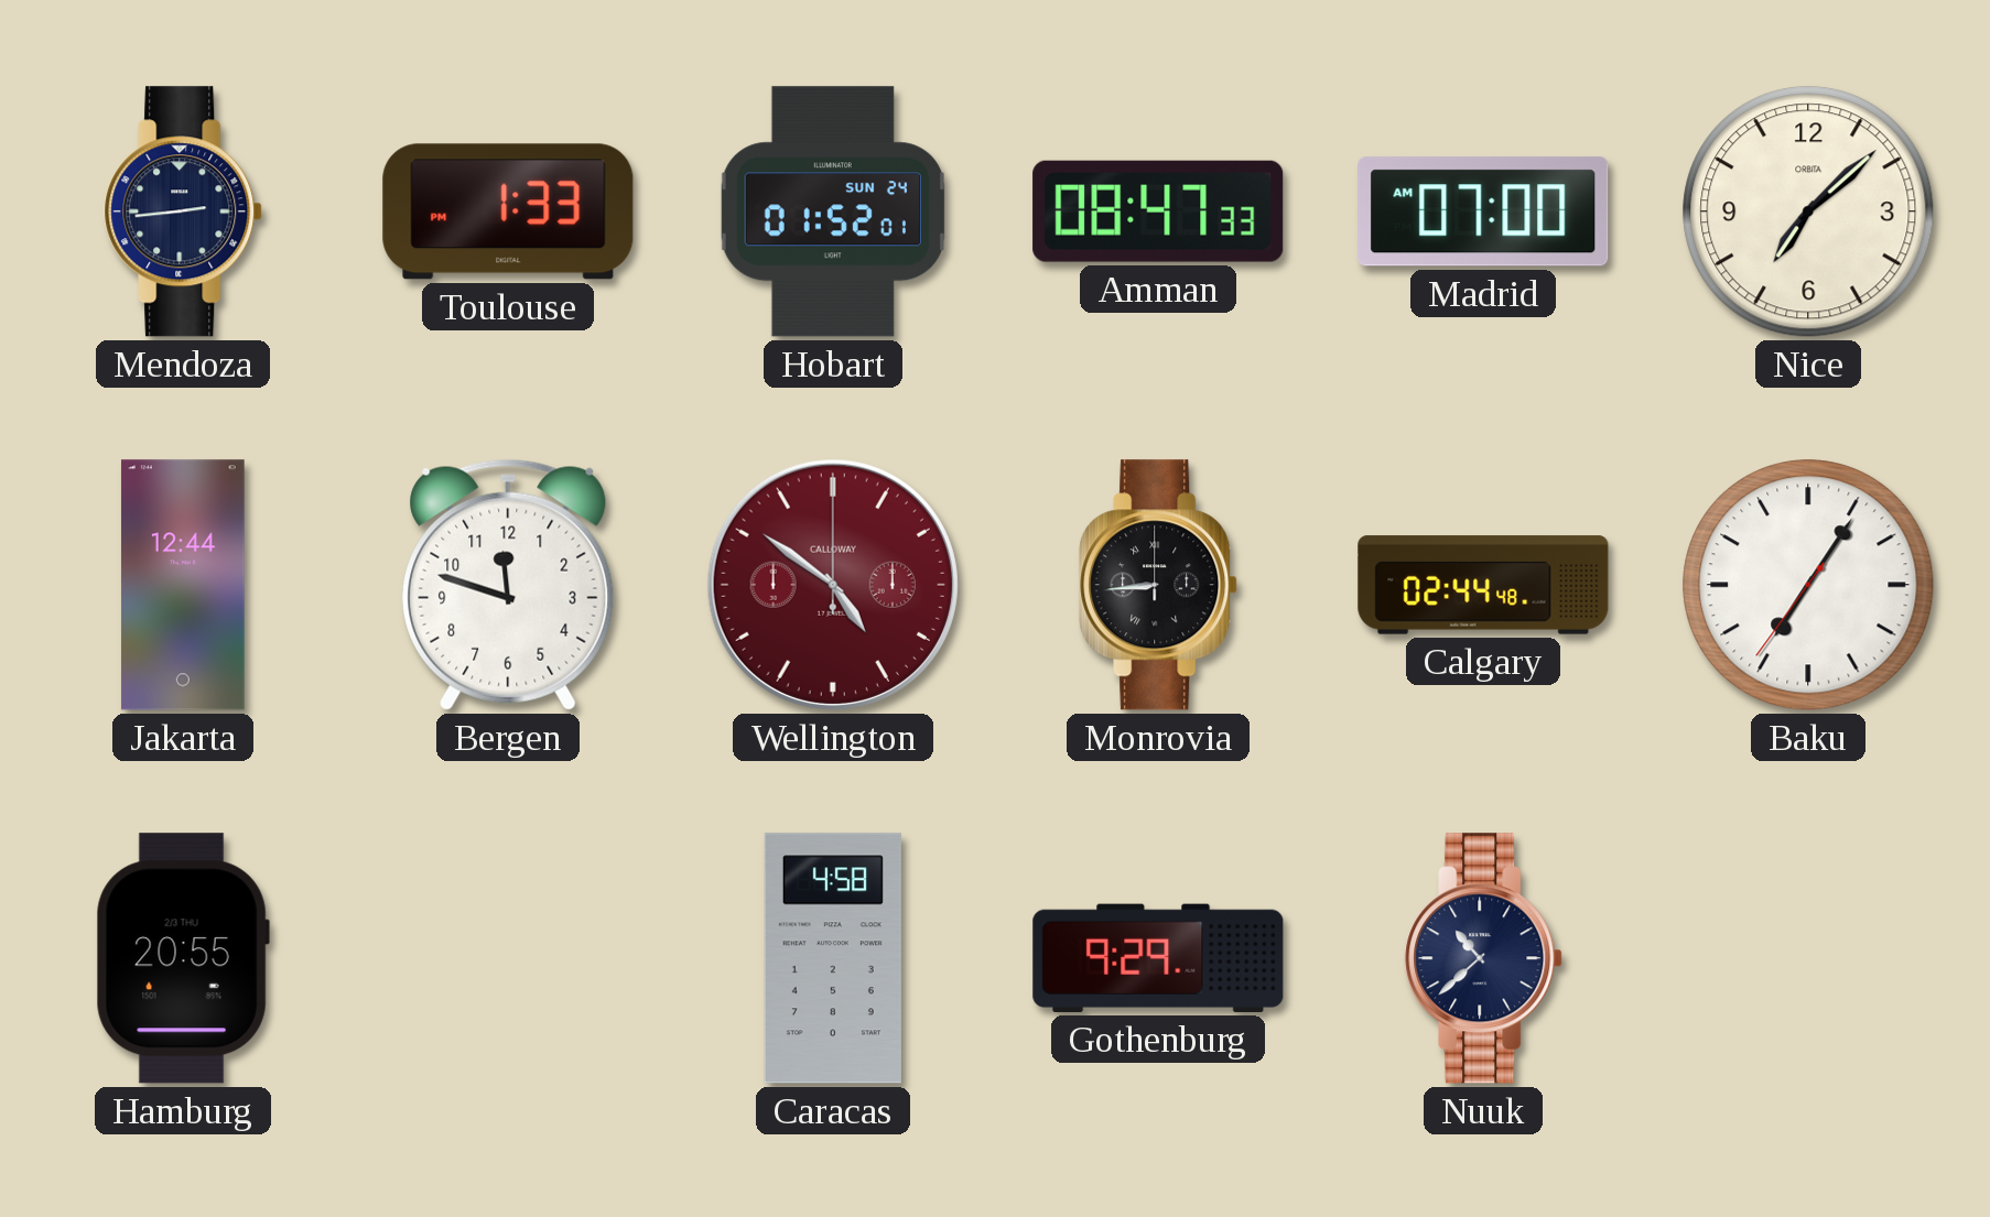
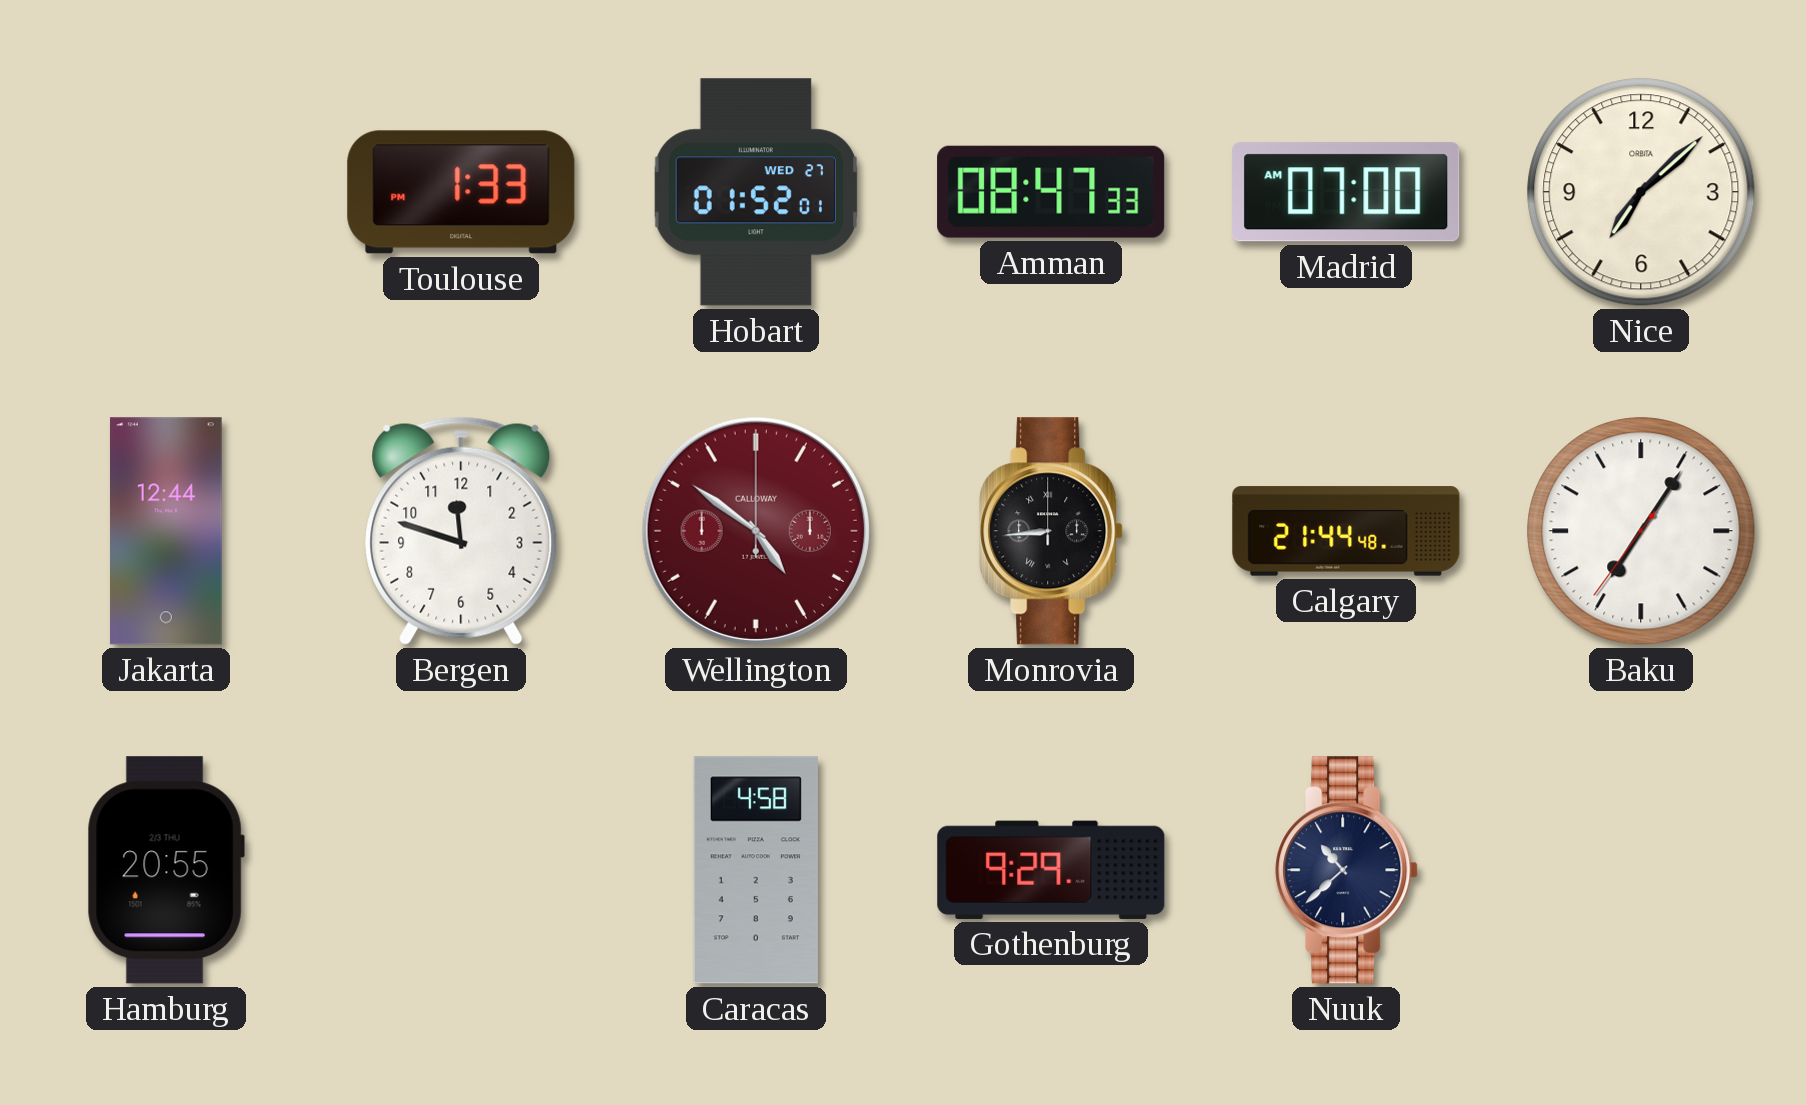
Mendoza: 2:44 -> none (183, 211)
Hobart date: SUN 24 -> WED 27 (755, 192)
Calgary: 02:44 -> 21:44 (1346, 531)
